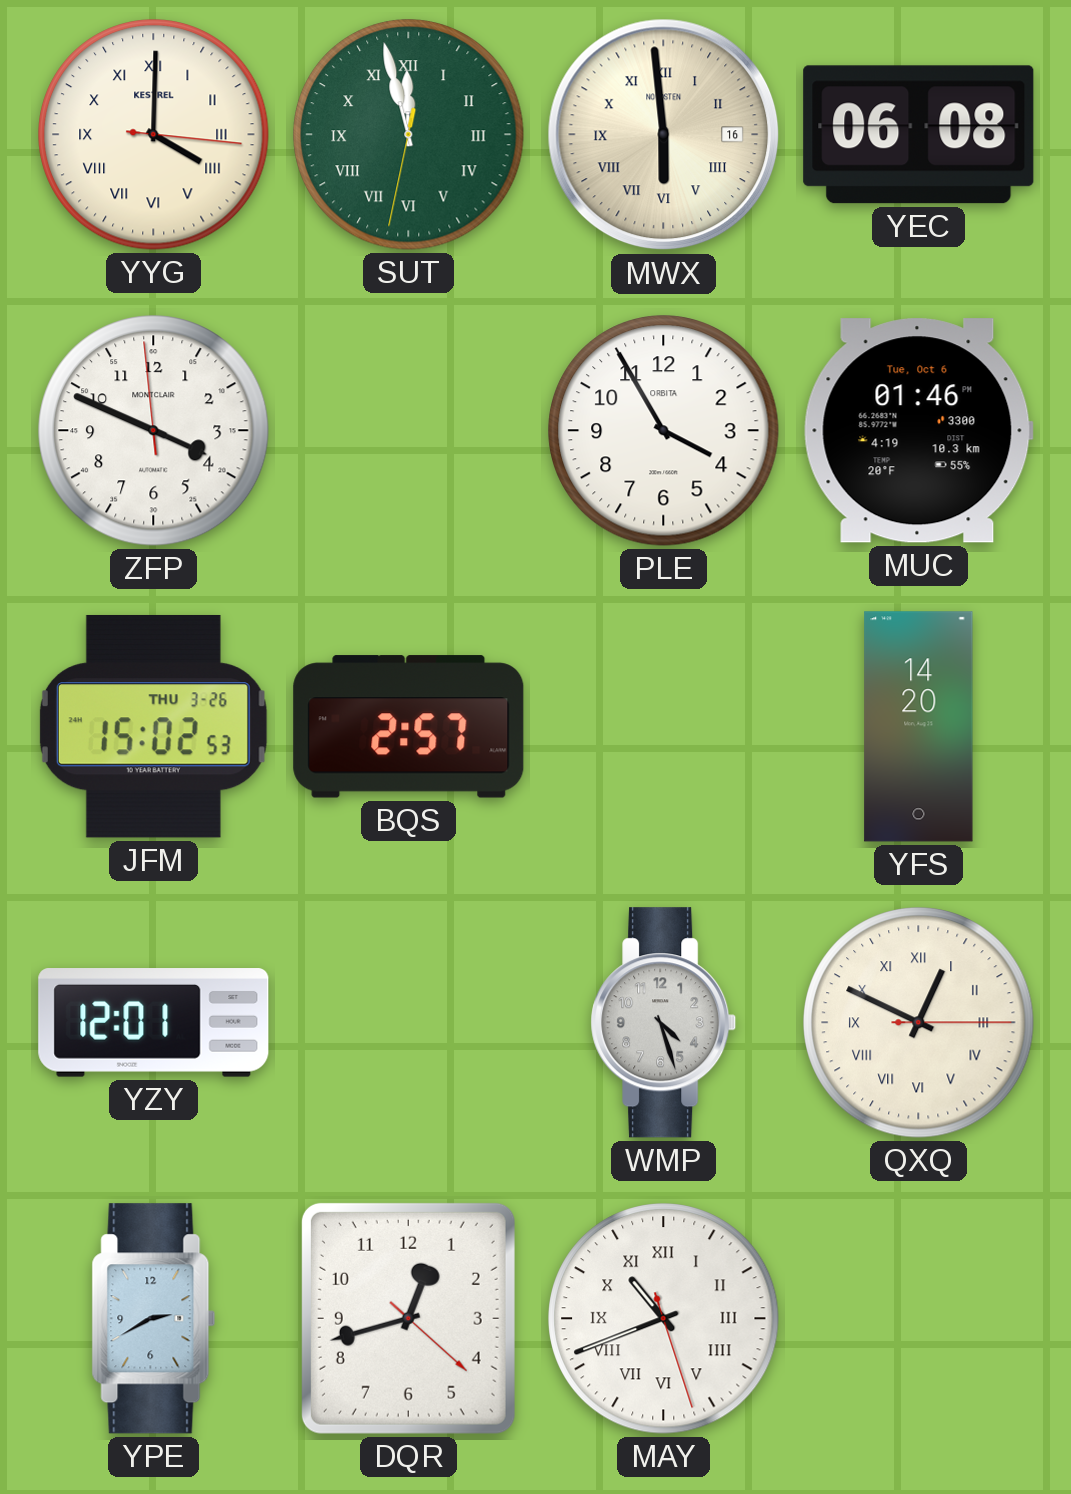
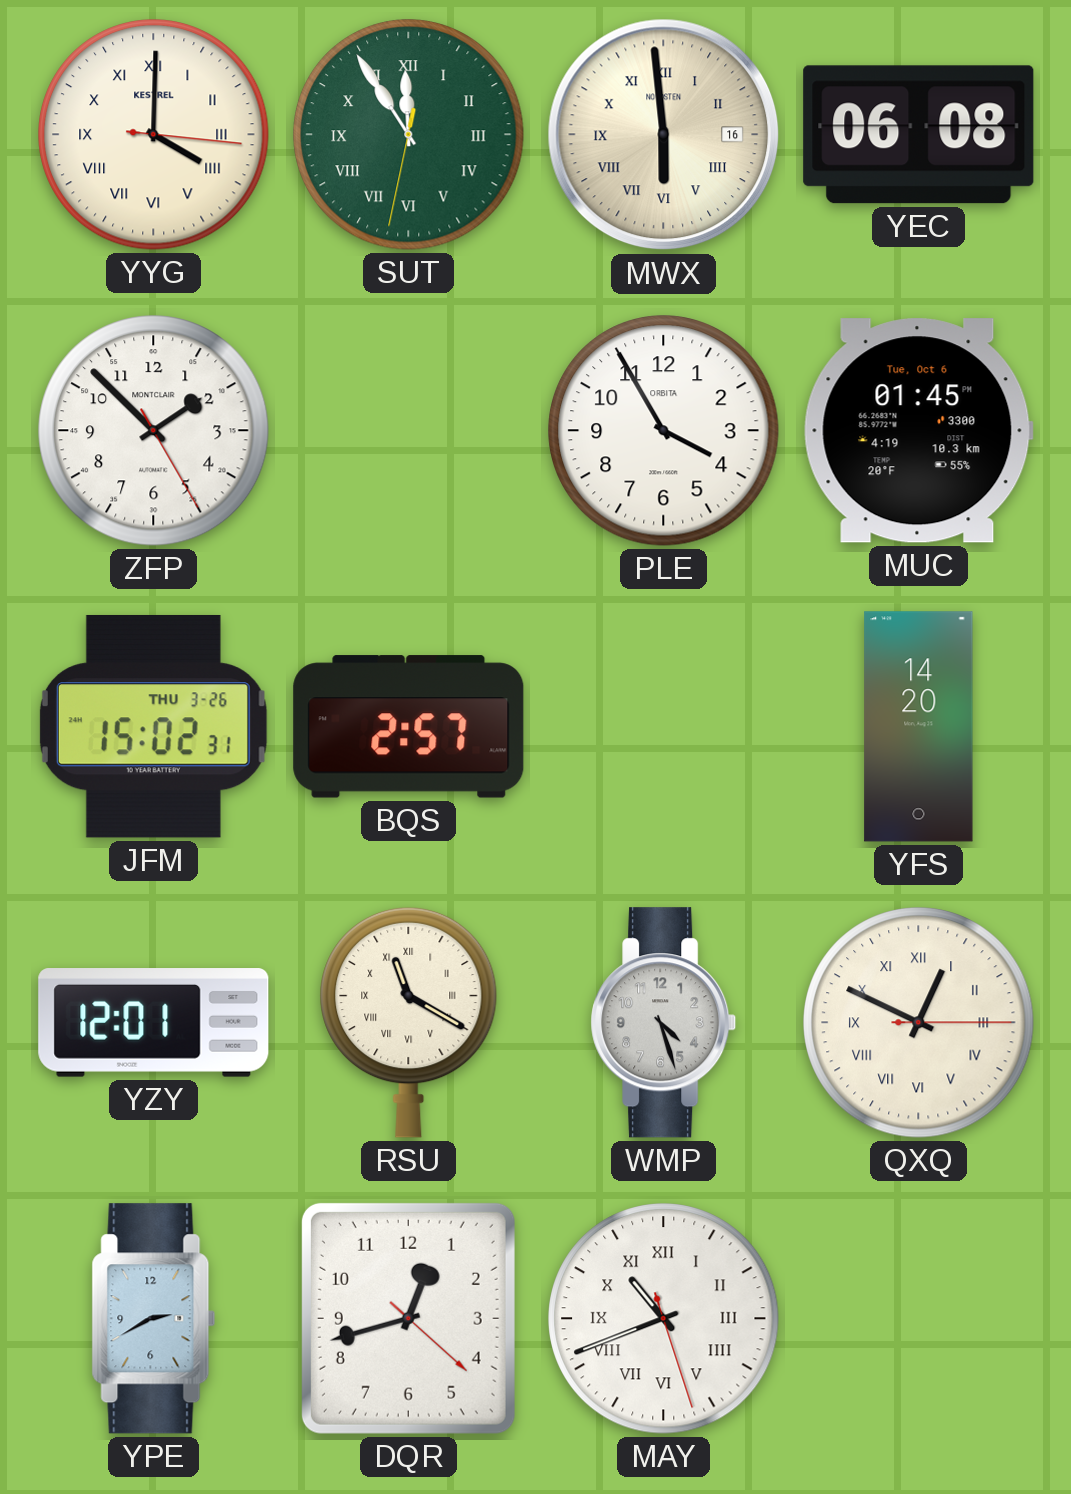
SUT: 11:57 -> 11:54 (409, 135)
ZFP: 3:48 -> 1:52 (154, 431)
MUC: 01:46 -> 01:45 (918, 431)
JFM: 15:02:53 -> 15:02:31 (153, 726)
RSU: none -> 11:20 (409, 1022)
